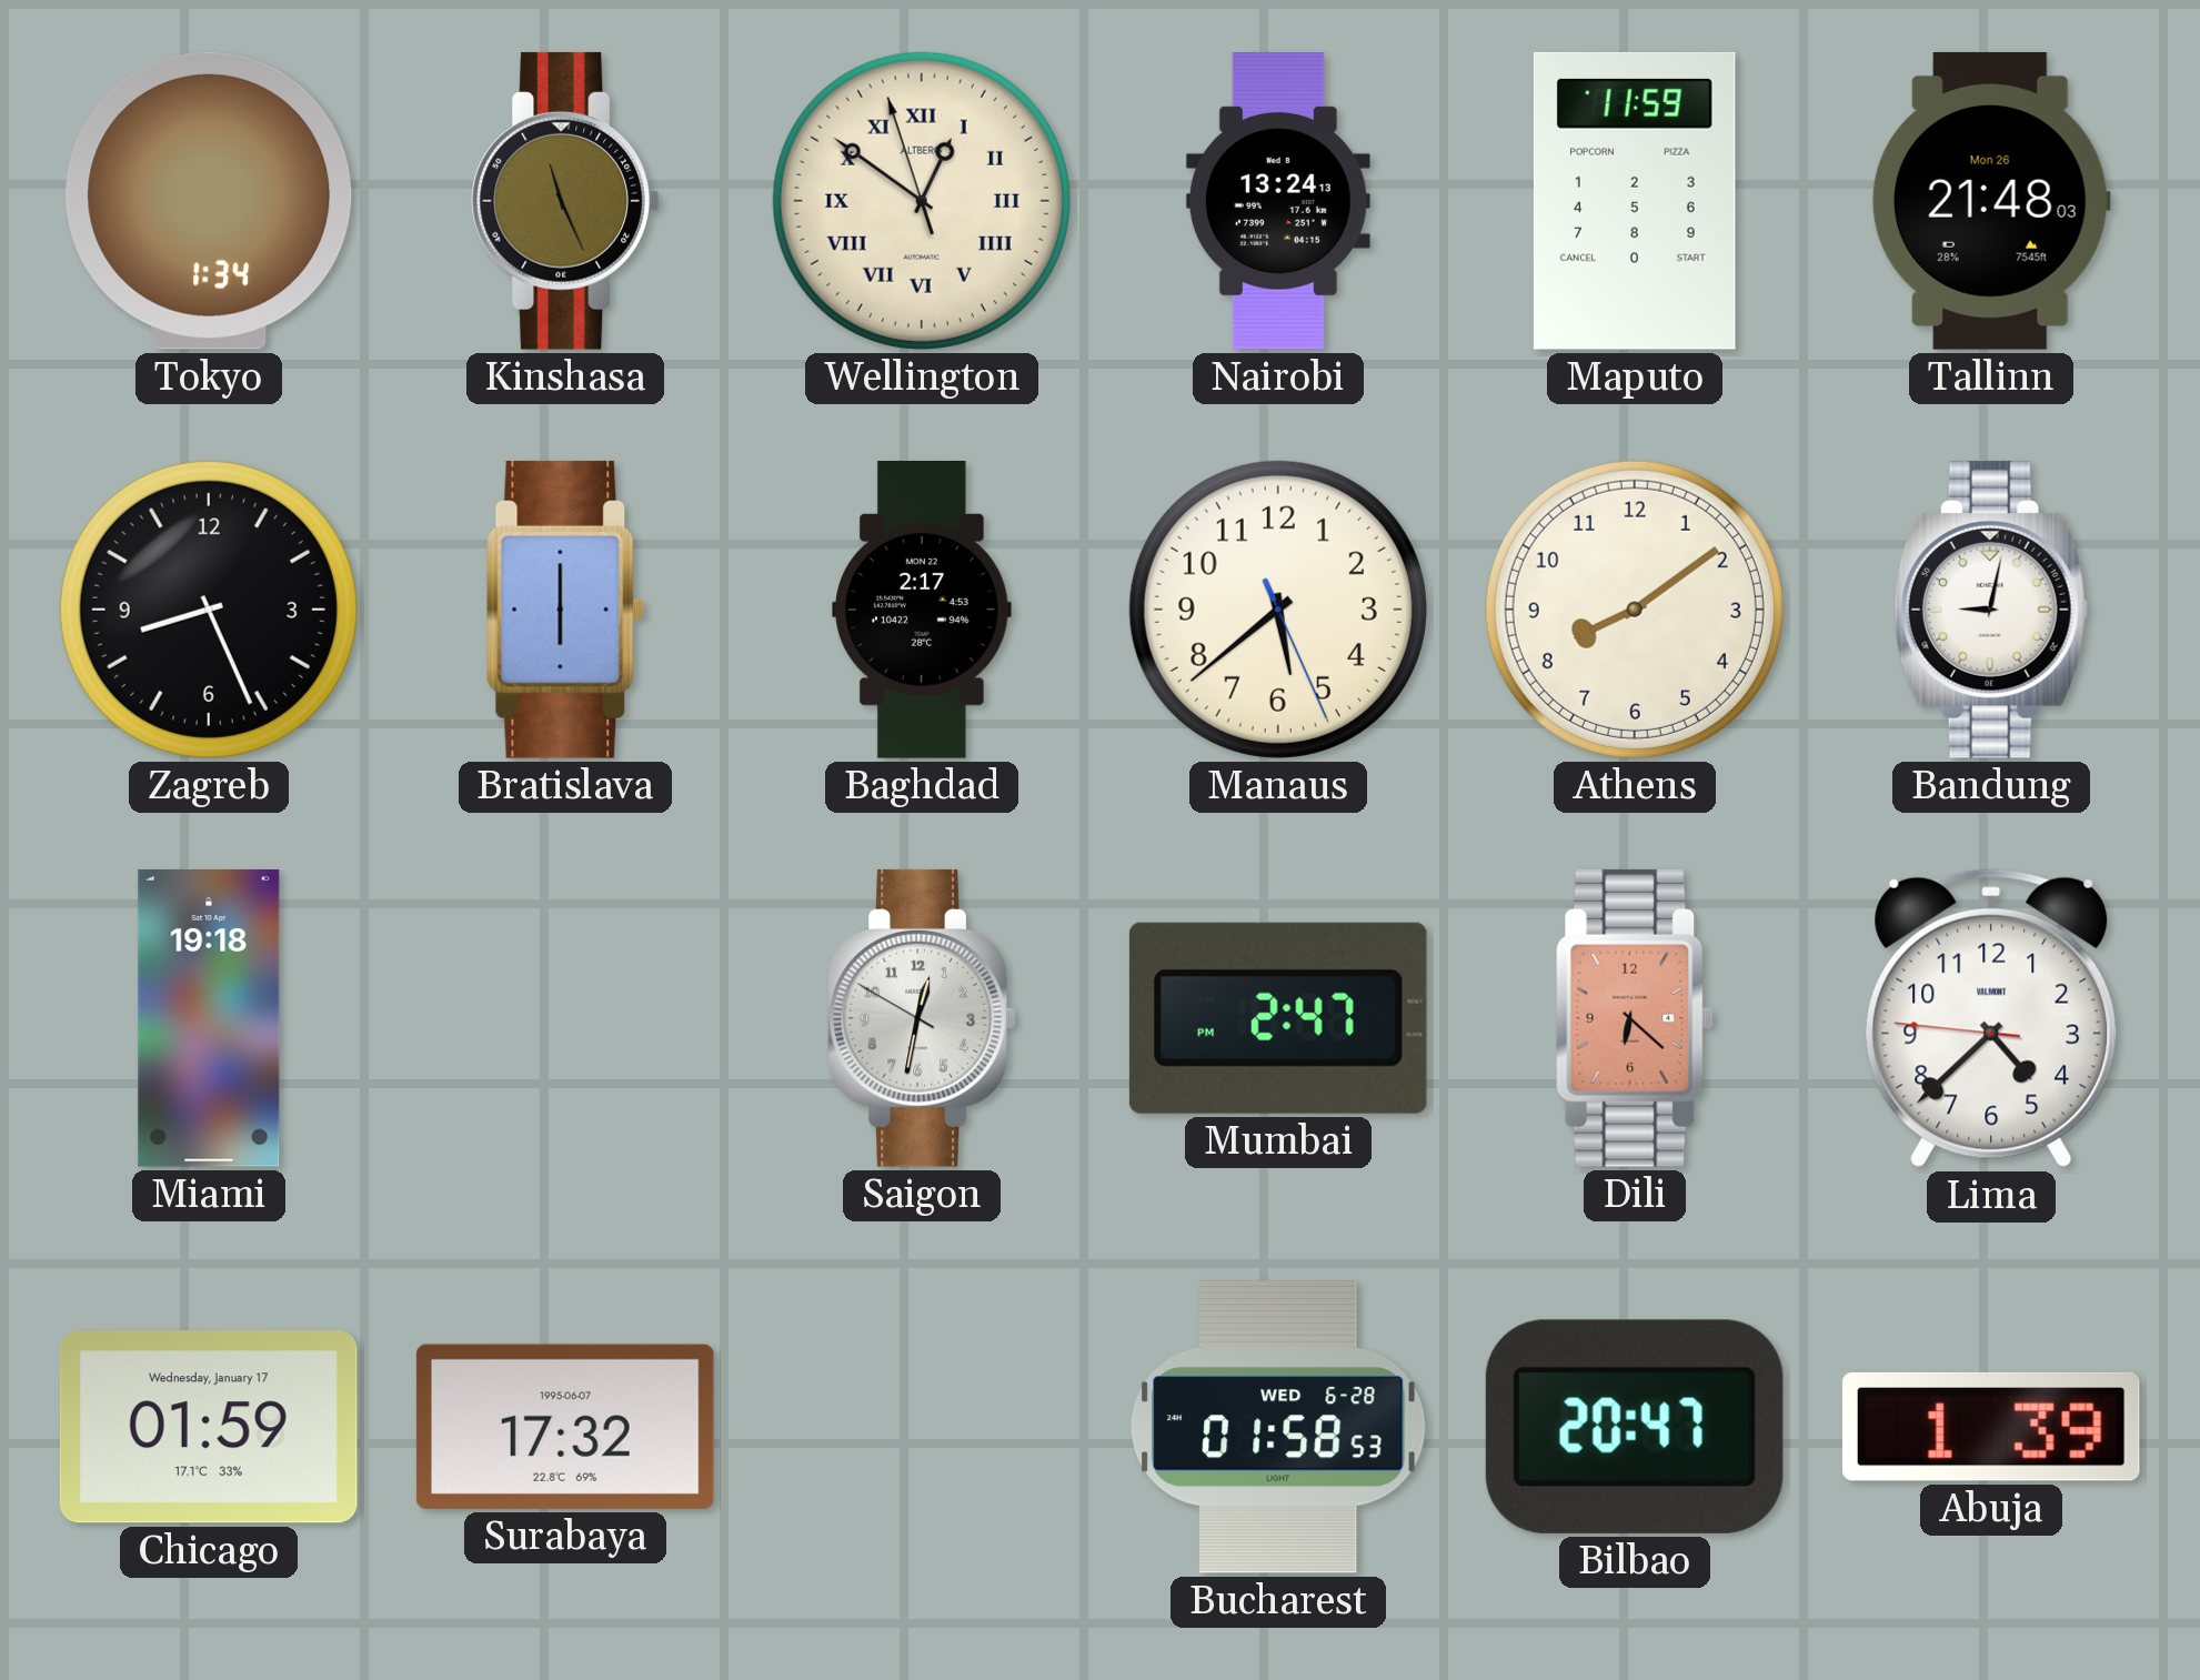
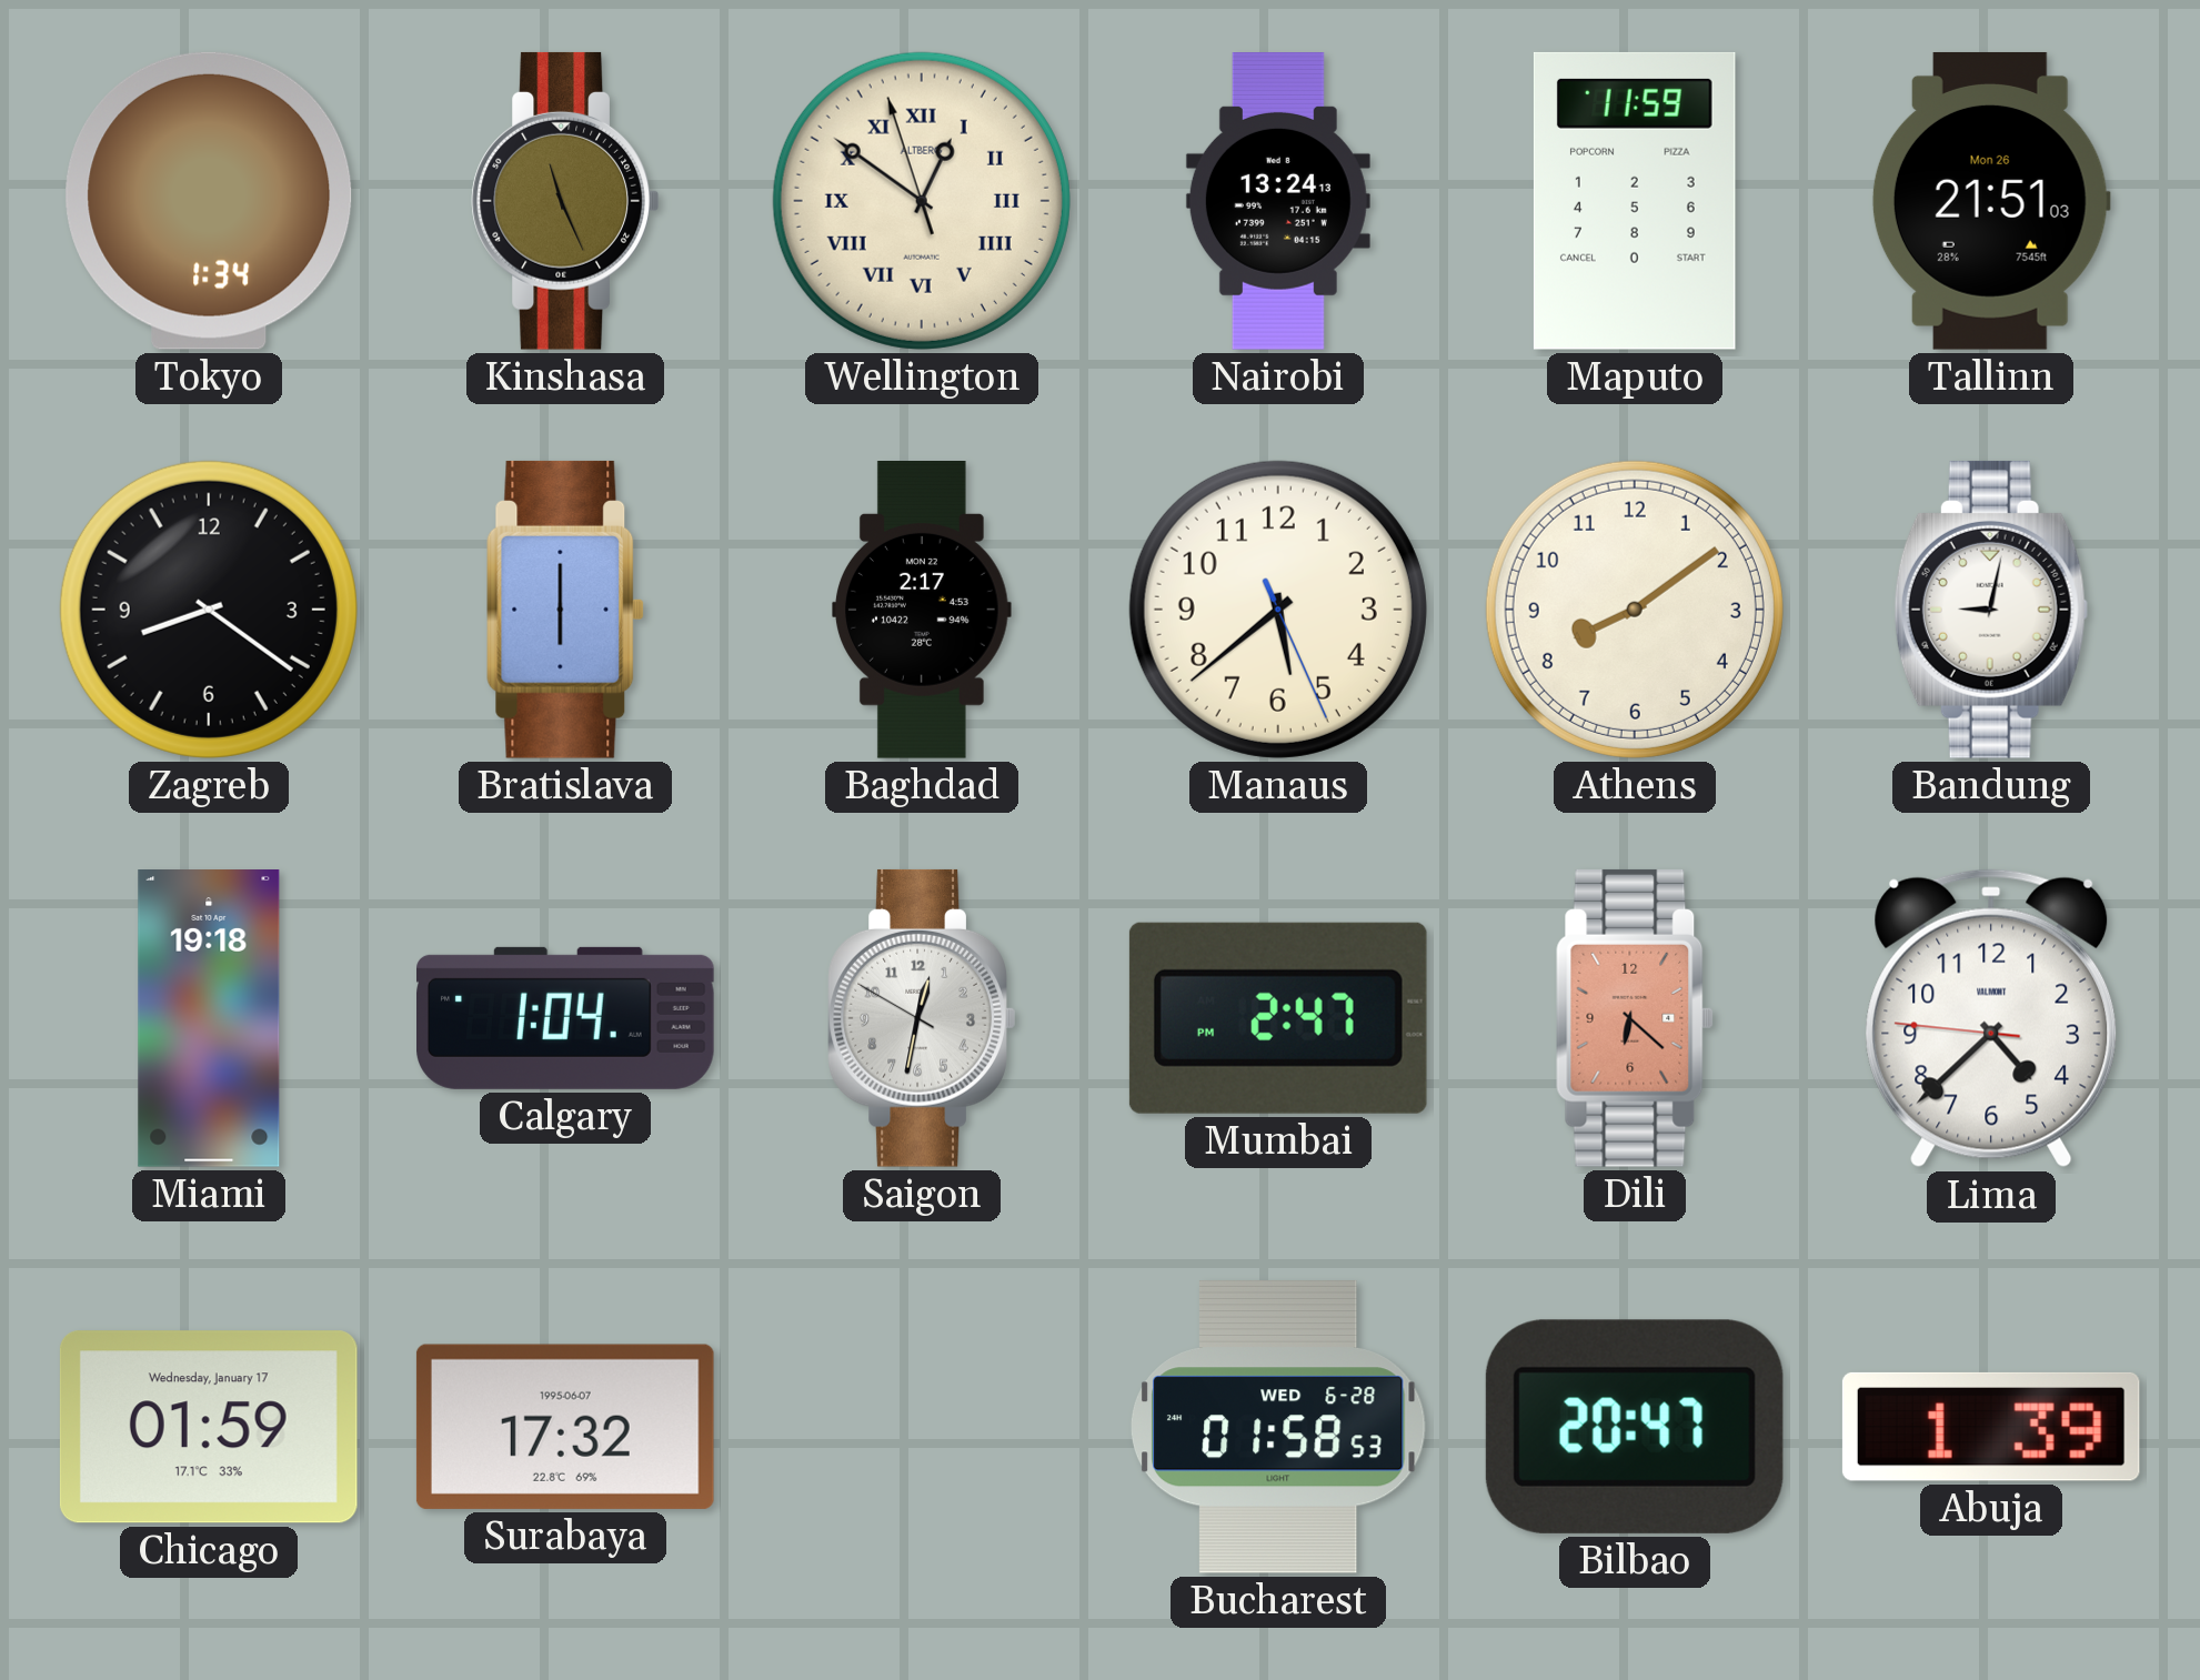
Tallinn: 21:48 -> 21:51 (1991, 201)
Zagreb: 8:26 -> 8:21 (209, 610)
Calgary: none -> 1:04 (566, 1018)
